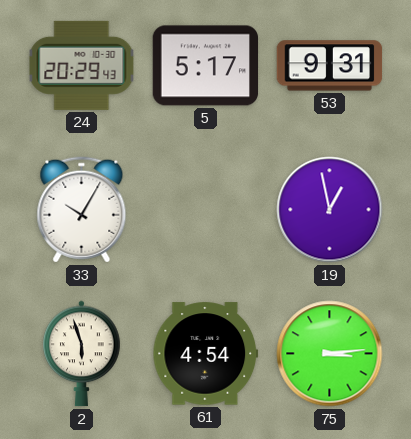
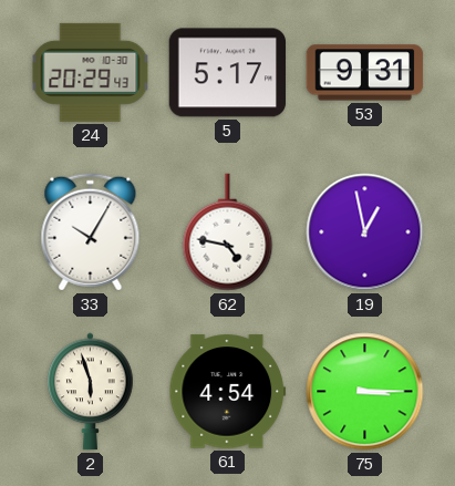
62: none -> 4:47 (228, 232)
75: 3:14 -> 3:15 (365, 392)
